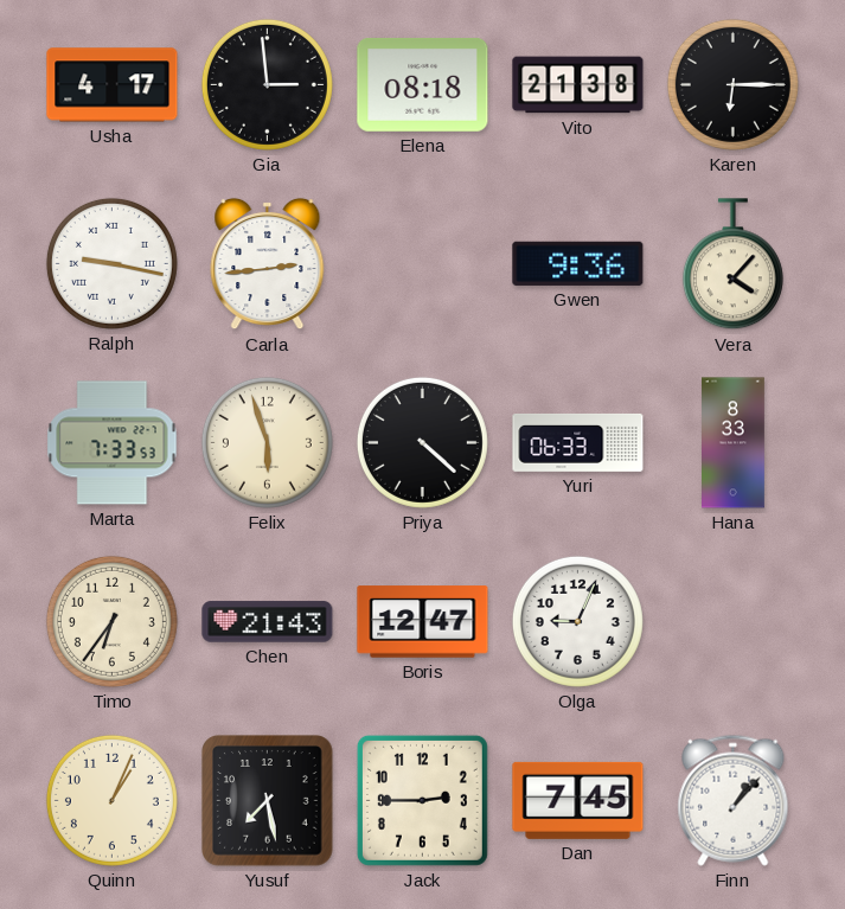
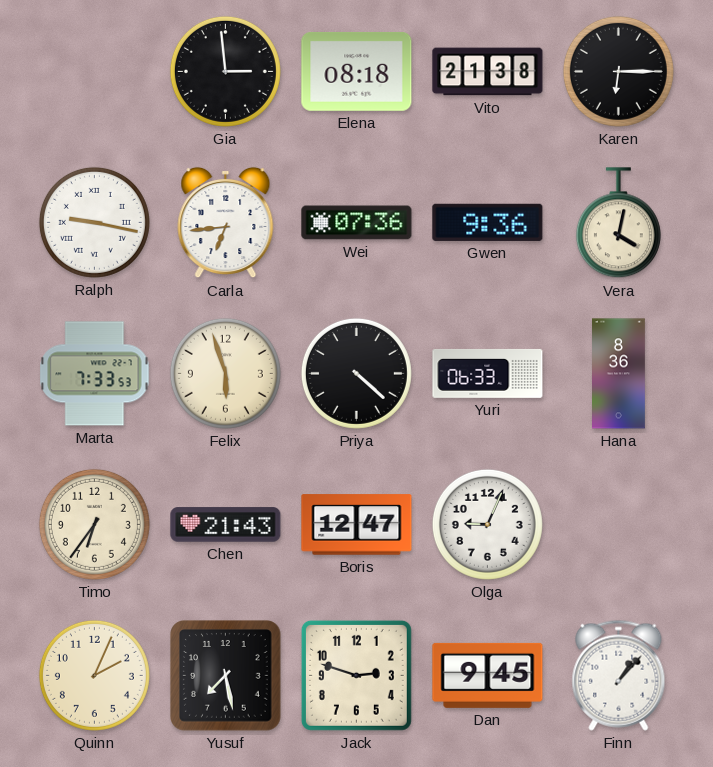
Usha: 4:17 -> none (113, 85)
Carla: 2:44 -> 6:44 (226, 223)
Wei: none -> 07:36 (357, 223)
Vera: 4:07 -> 4:02 (618, 223)
Hana: 8:33 -> 8:36 (619, 374)
Quinn: 1:04 -> 2:04 (94, 675)
Jack: 2:45 -> 2:48 (356, 675)
Dan: 7:45 -> 9:45 (488, 675)
